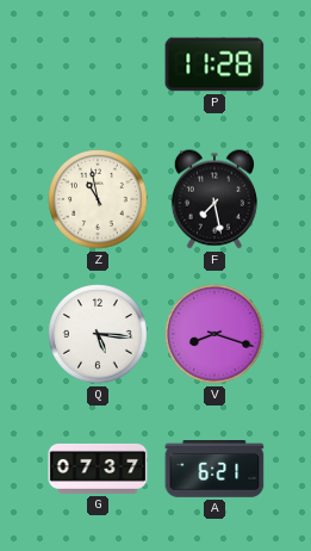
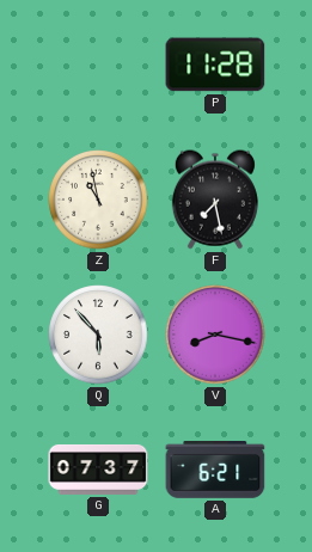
Q: 5:16 -> 5:53 (98, 335)
V: 8:18 -> 8:17 (215, 335)
